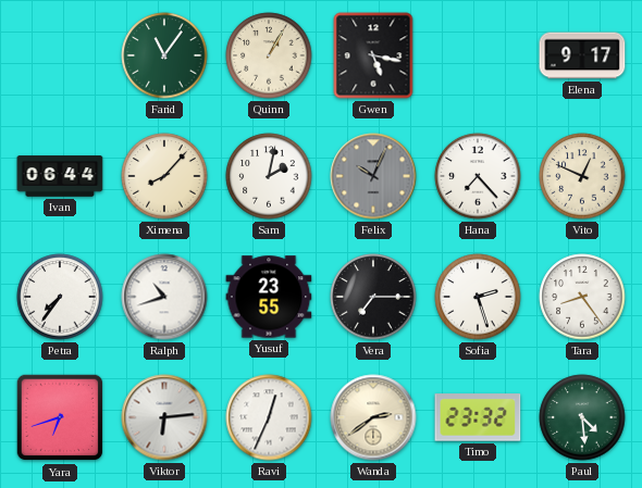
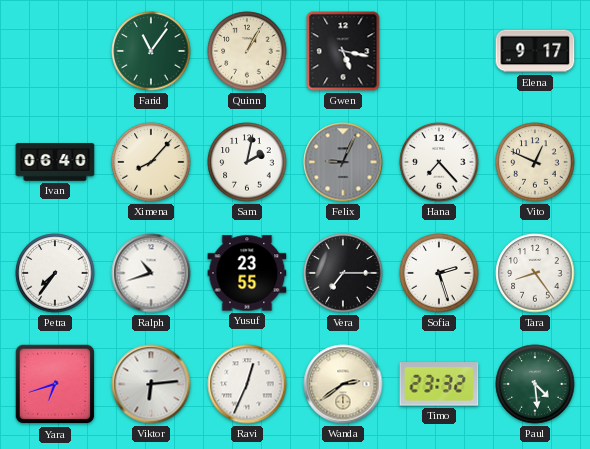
Ivan: 06:44 -> 06:40 (55, 162)
Felix: 10:04 -> 9:04 (343, 162)
